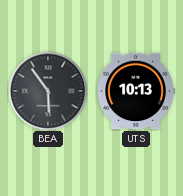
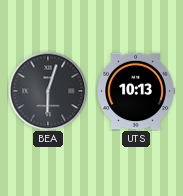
BEA: 5:54 -> 6:03 (48, 91)
